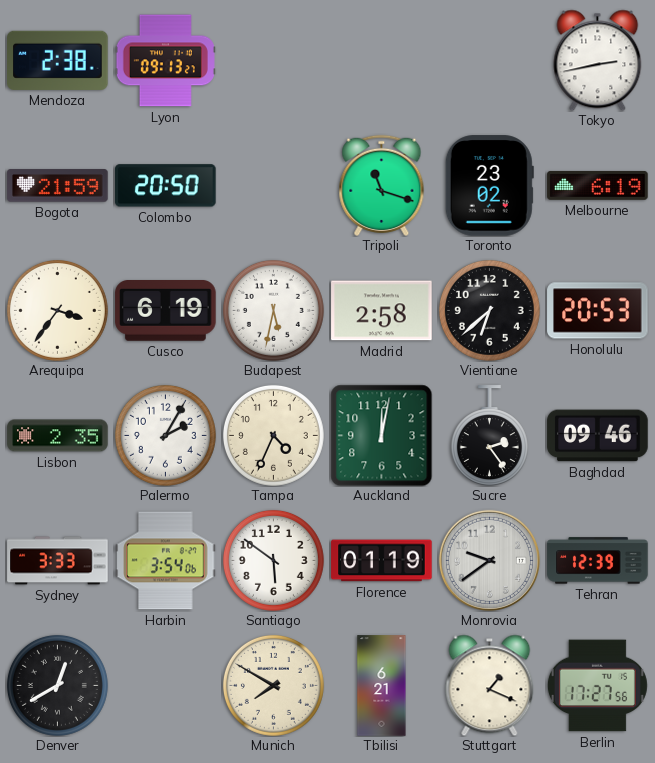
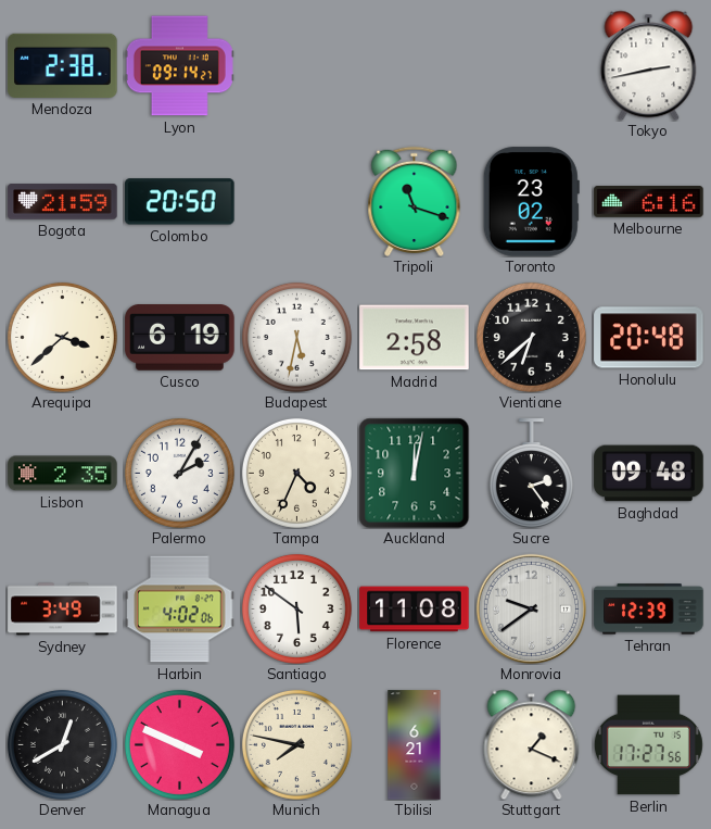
Lyon: 09:13 -> 09:14 (179, 66)
Melbourne: 6:19 -> 6:16 (649, 202)
Arequipa: 3:36 -> 3:38 (62, 337)
Honolulu: 20:53 -> 20:48 (649, 338)
Baghdad: 09:46 -> 09:48 (649, 474)
Sydney: 3:33 -> 3:49 (63, 610)
Harbin: 3:54 -> 4:02 (180, 610)
Florence: 01:19 -> 11:08 (415, 610)
Managua: none -> 3:49 (179, 744)
Munich: 7:50 -> 7:47 (296, 744)
